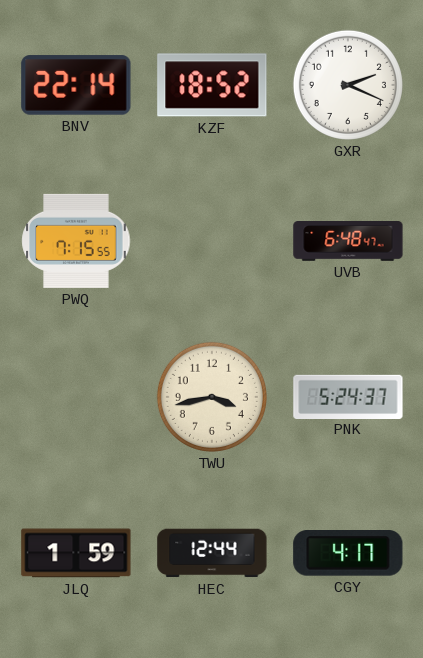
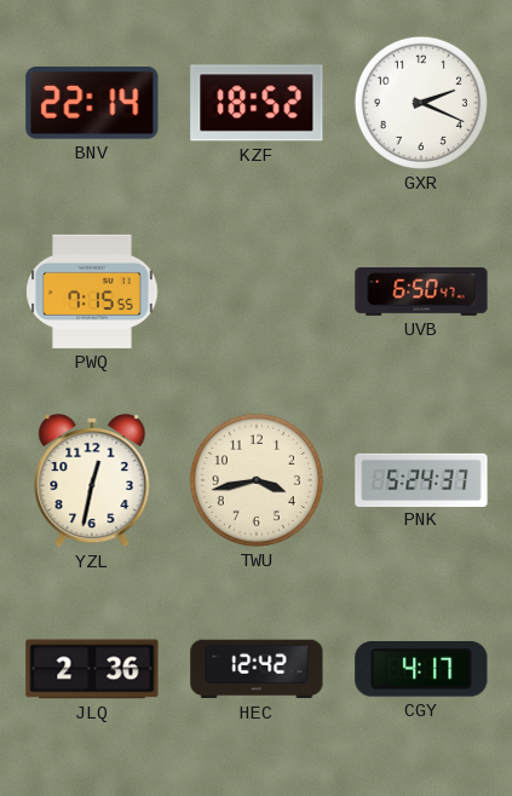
UVB: 6:48 -> 6:50 (421, 293)
YZL: none -> 12:32 (92, 480)
JLQ: 1:59 -> 2:36 (92, 669)
HEC: 12:44 -> 12:42 (257, 669)
